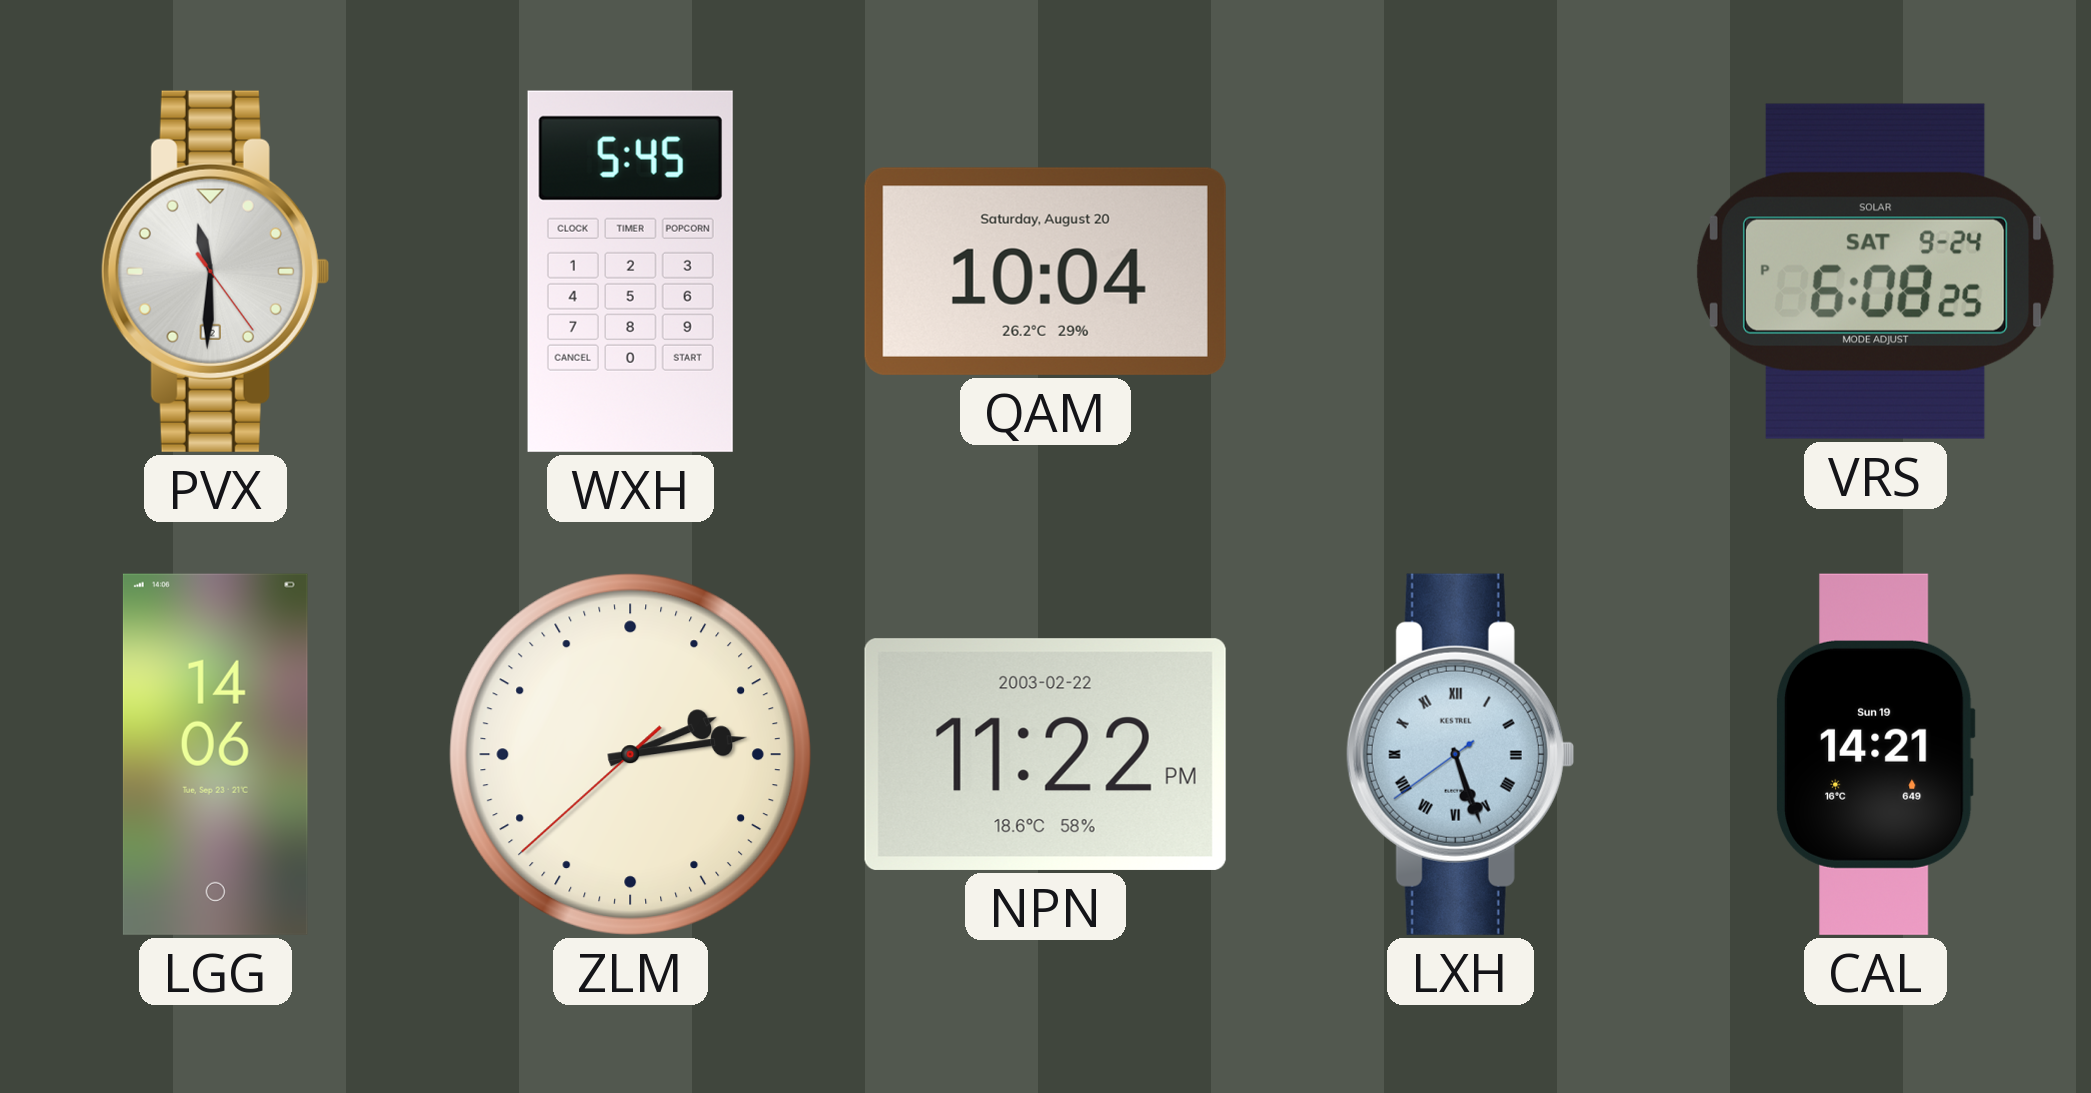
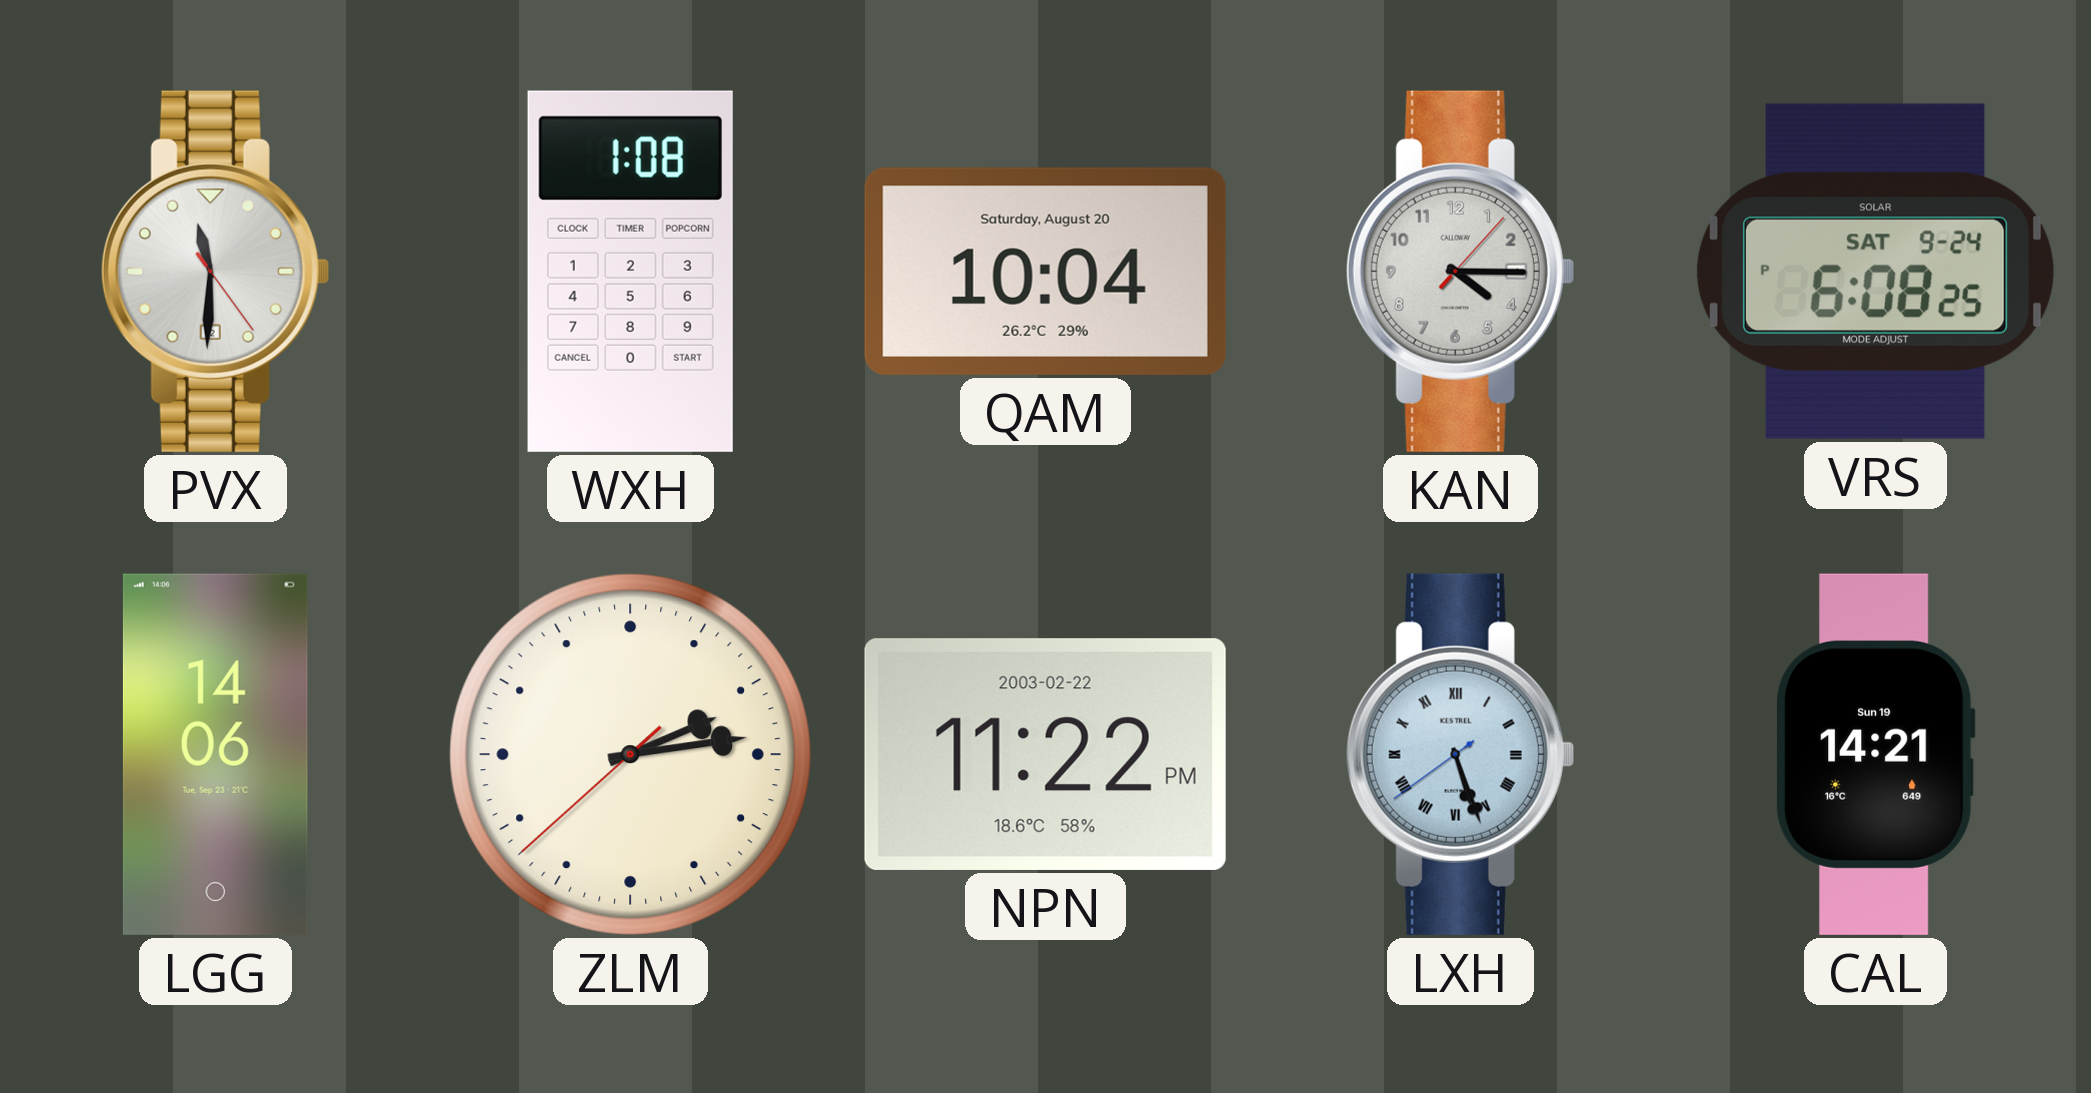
WXH: 5:45 -> 1:08 (630, 271)
KAN: none -> 4:15 (1460, 271)
